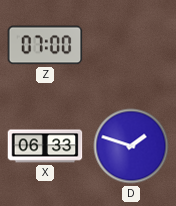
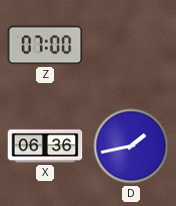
X: 06:33 -> 06:36 (45, 146)
D: 1:48 -> 1:43 (131, 146)
